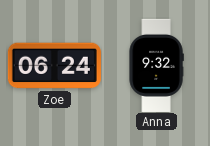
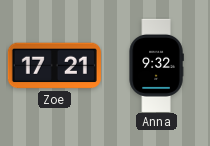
Zoe: 06:24 -> 17:21 (54, 66)
